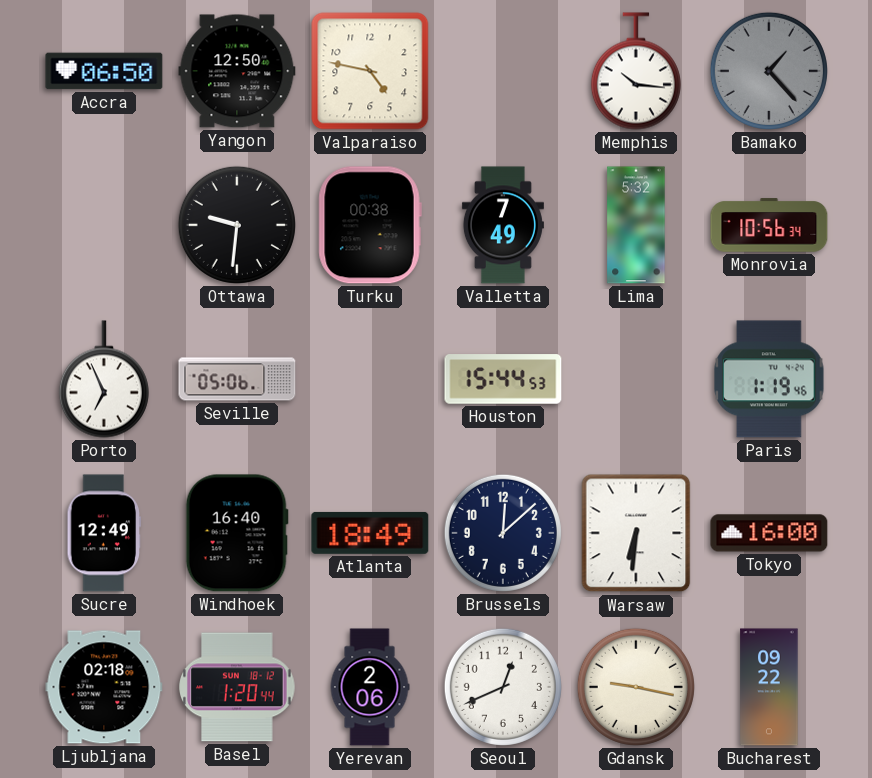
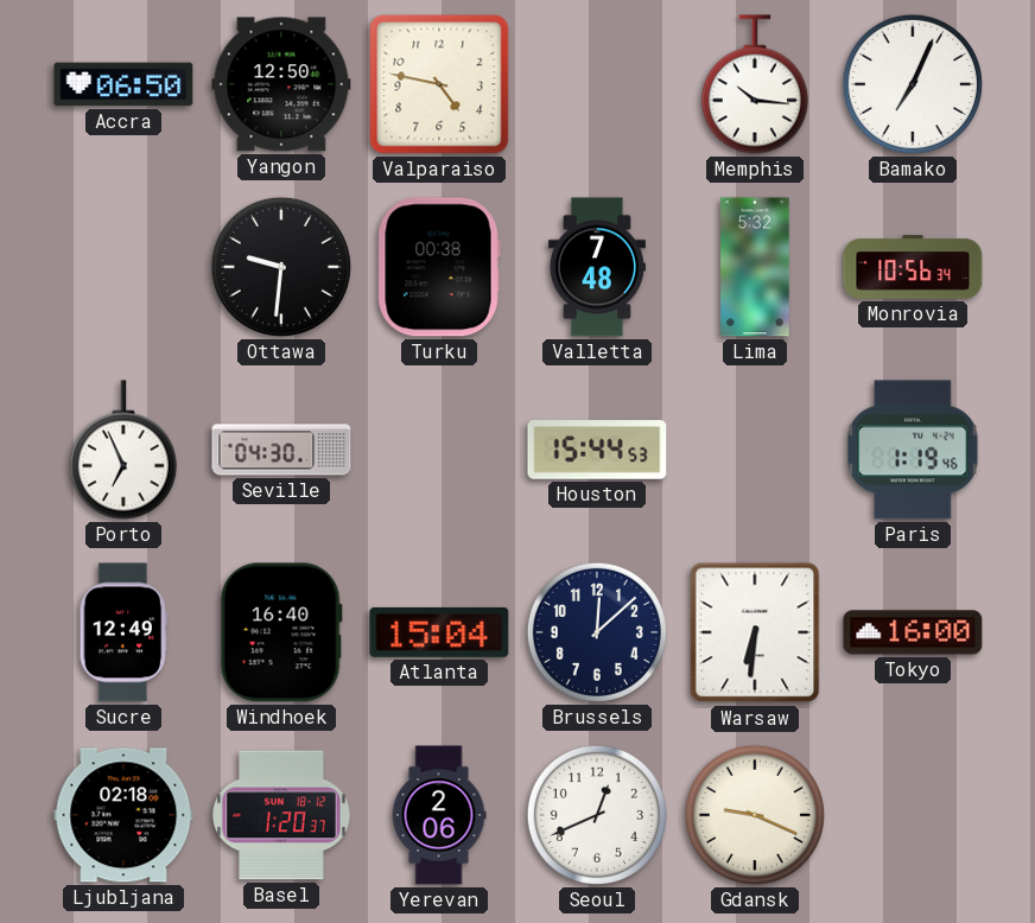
Bamako: 1:23 -> 7:04 (913, 84)
Bamako dial: grey -> white (913, 84)
Valletta: 7:49 -> 7:48 (597, 267)
Seville: 05:06 -> 04:30 (281, 450)
Atlanta: 18:49 -> 15:04 (439, 632)
Basel: 1:20:44 -> 1:20:37 (281, 815)
Gdansk: 9:17 -> 9:19 (755, 815)
Bucharest: 09:22 -> none (769, 687)
